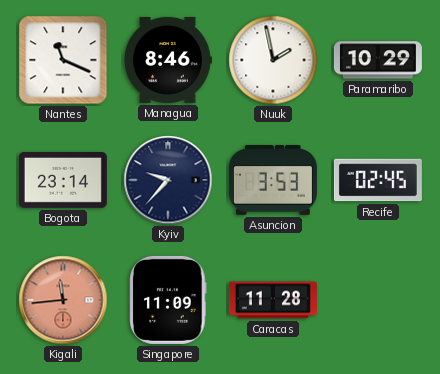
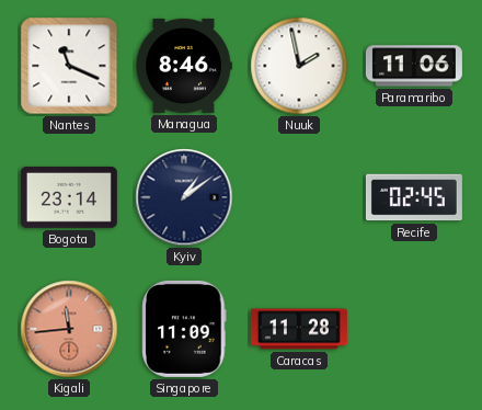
Paramaribo: 10:29 -> 11:06 (414, 66)
Kyiv: 9:37 -> 1:09 (184, 197)
Asuncion: 3:53 -> none (273, 180)
